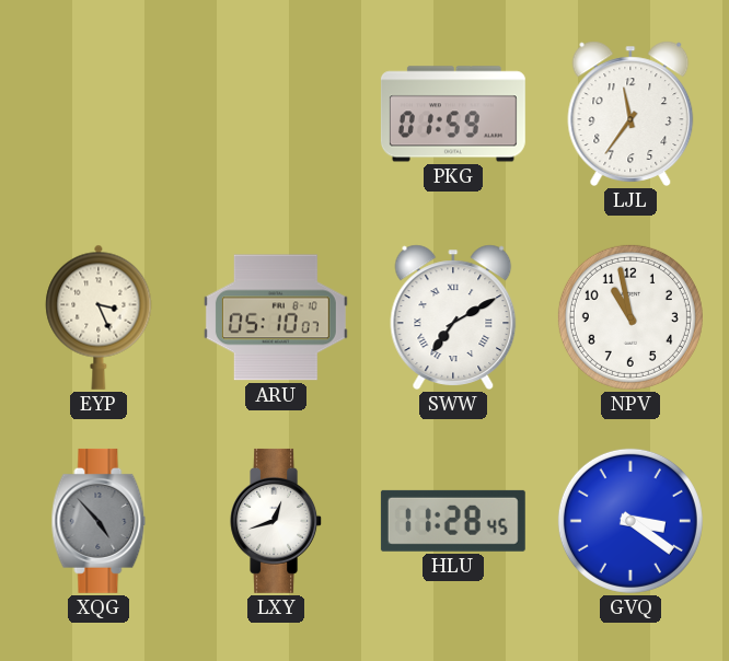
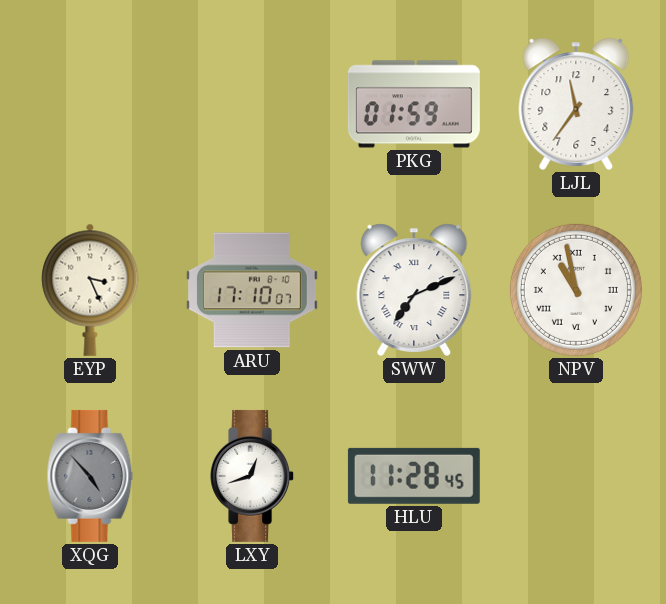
ARU: 05:10 -> 17:10 (252, 290)
SWW: 7:10 -> 7:11 (414, 290)
NPV numerals: Arabic -> Roman (576, 290)
GVQ: 3:21 -> none (630, 521)
